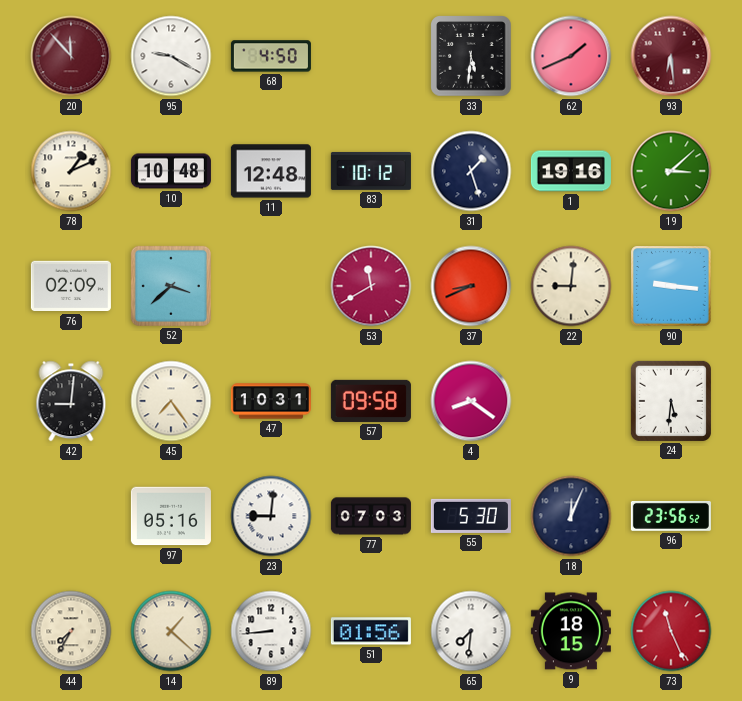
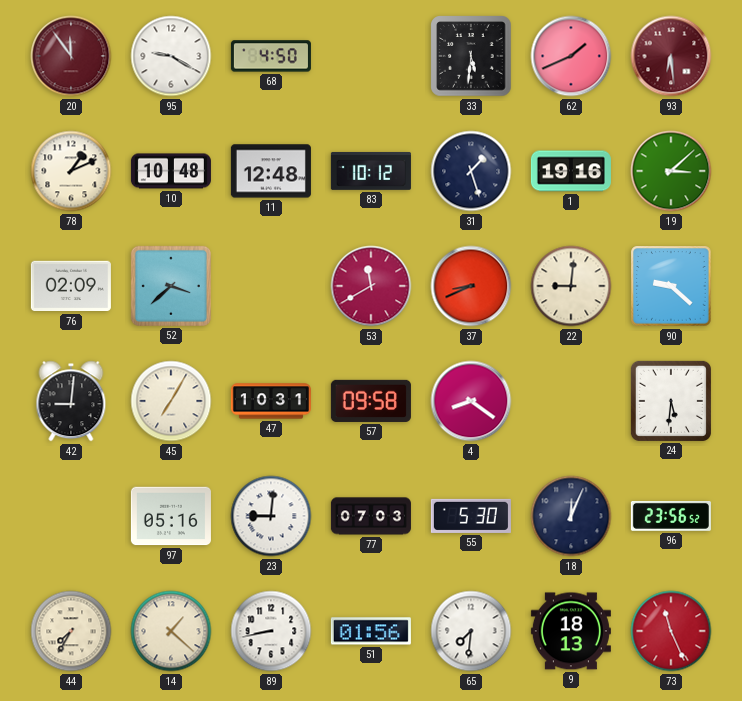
20: 11:53 -> 11:54 (71, 56)
90: 9:16 -> 9:22 (671, 286)
45: 7:24 -> 7:05 (171, 401)
89: 8:44 -> 8:43 (271, 631)
9: 18:15 -> 18:13 (571, 631)
